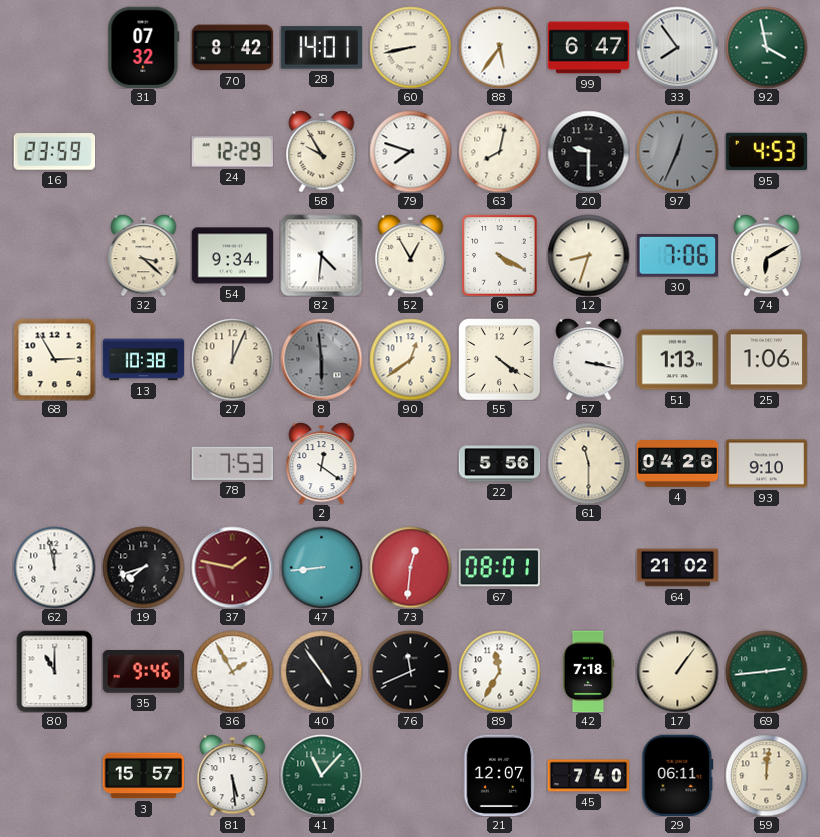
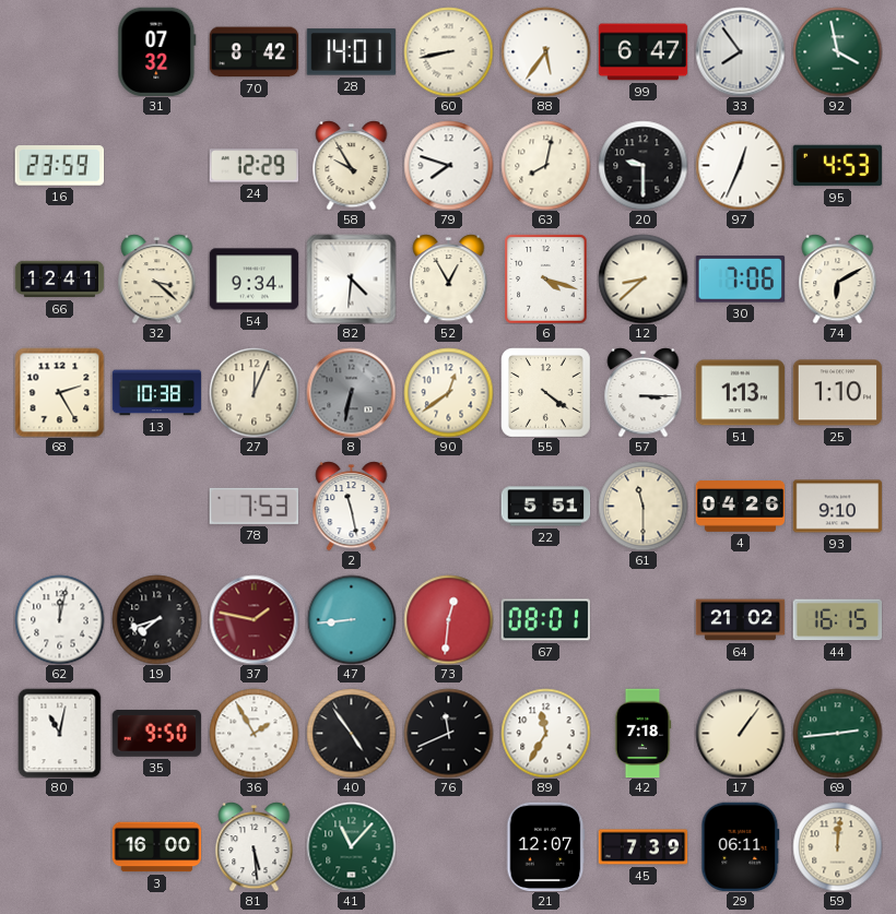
97 dial: grey -> white (740, 165)
66: none -> 12:41 (59, 280)
6: 4:20 -> 4:18 (546, 278)
12: 8:33 -> 8:38 (642, 278)
68: 2:55 -> 2:25 (59, 392)
8: 5:59 -> 6:32 (351, 392)
57: 3:17 -> 3:15 (644, 393)
25: 1:06 -> 1:10 (837, 393)
2: 12:21 -> 11:28 (352, 507)
22: 5:56 -> 5:51 (545, 507)
62: 11:58 -> 12:02 (59, 619)
44: none -> 16:15 (837, 620)
80: 11:00 -> 11:02 (60, 733)
35: 9:46 -> 9:50 (156, 733)
3: 15:57 -> 16:00 (156, 847)
45: 7:40 -> 7:39 (642, 847)
